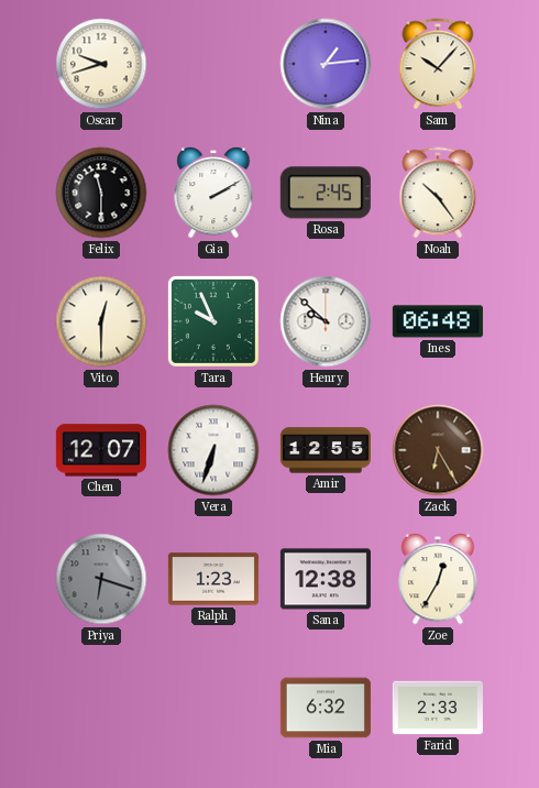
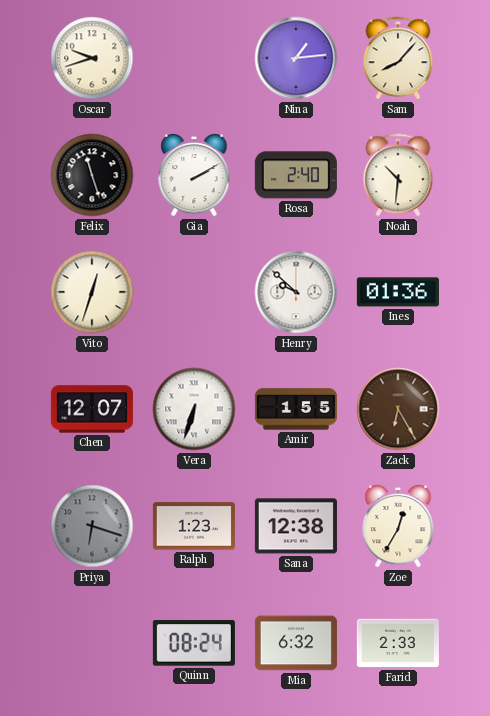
Sam: 10:07 -> 8:07 (398, 58)
Felix: 11:30 -> 11:27 (92, 175)
Rosa: 2:45 -> 2:40 (296, 175)
Noah: 10:24 -> 10:31 (398, 175)
Vito: 12:30 -> 12:33 (92, 292)
Tara: 9:56 -> none (213, 321)
Ines: 06:48 -> 01:36 (398, 292)
Amir: 12:55 -> 1:55 (296, 409)
Quinn: none -> 08:24 (194, 643)
